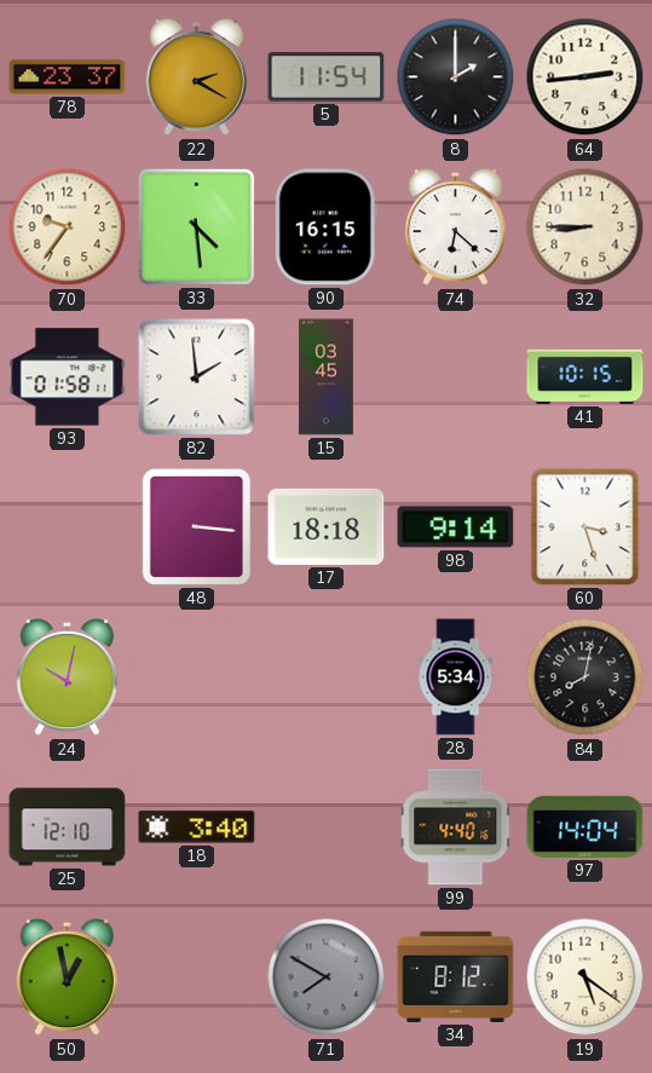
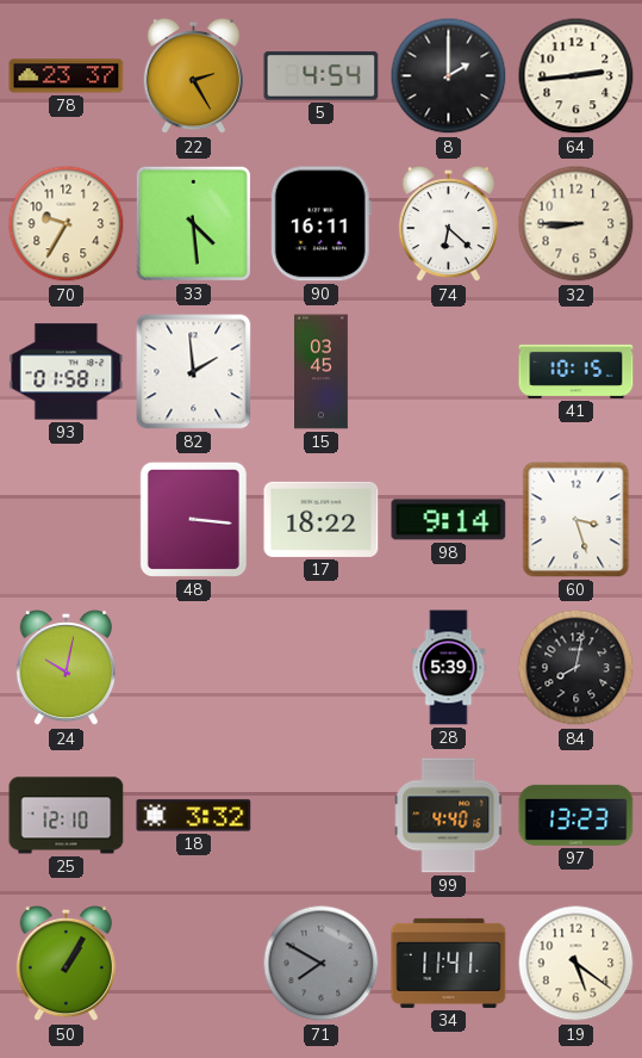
22: 2:20 -> 2:25 (193, 76)
5: 11:54 -> 4:54 (322, 76)
70: 9:36 -> 9:35 (67, 224)
90: 16:15 -> 16:11 (320, 224)
17: 18:18 -> 18:22 (322, 519)
28: 5:34 -> 5:39 (449, 668)
18: 3:40 -> 3:32 (194, 816)
97: 14:04 -> 13:23 (576, 815)
50: 12:58 -> 1:05 (66, 964)
34: 8:12 -> 11:41 (449, 963)
